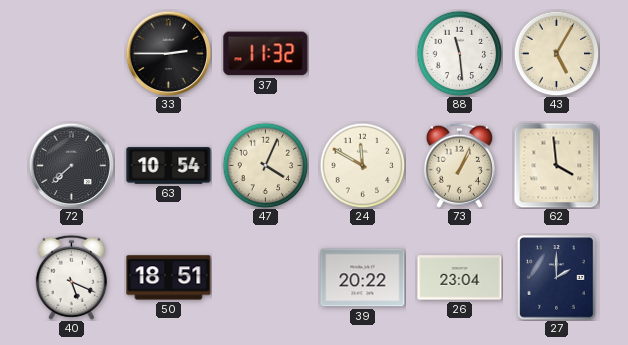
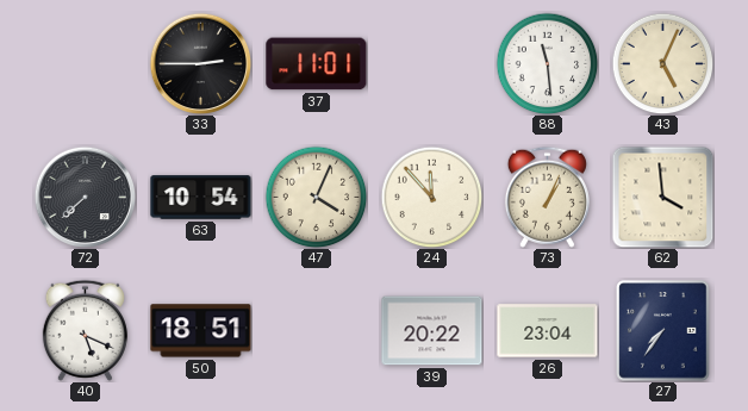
37: 11:32 -> 11:01 (317, 64)
43: 5:05 -> 5:04 (662, 63)
24: 11:50 -> 11:53 (431, 197)
27: 2:00 -> 7:36 (663, 331)
